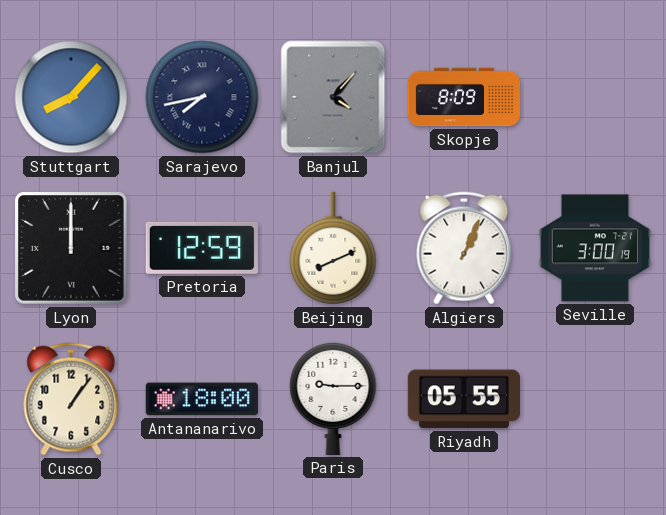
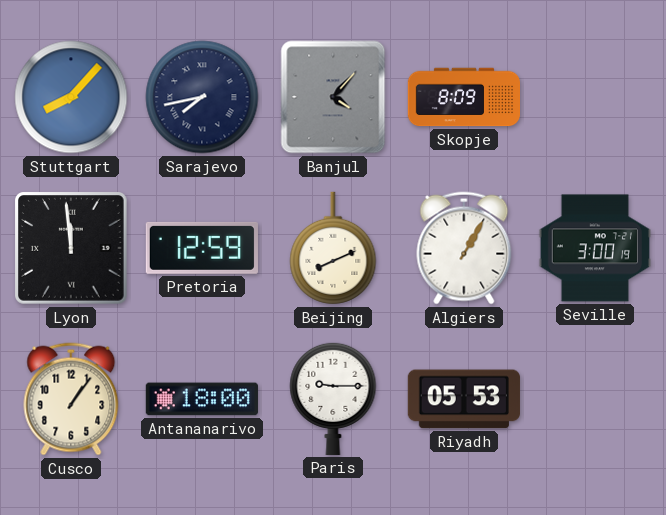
Lyon: 12:00 -> 11:59 (72, 249)
Algiers: 1:04 -> 1:05 (464, 248)
Riyadh: 05:55 -> 05:53 (464, 399)
